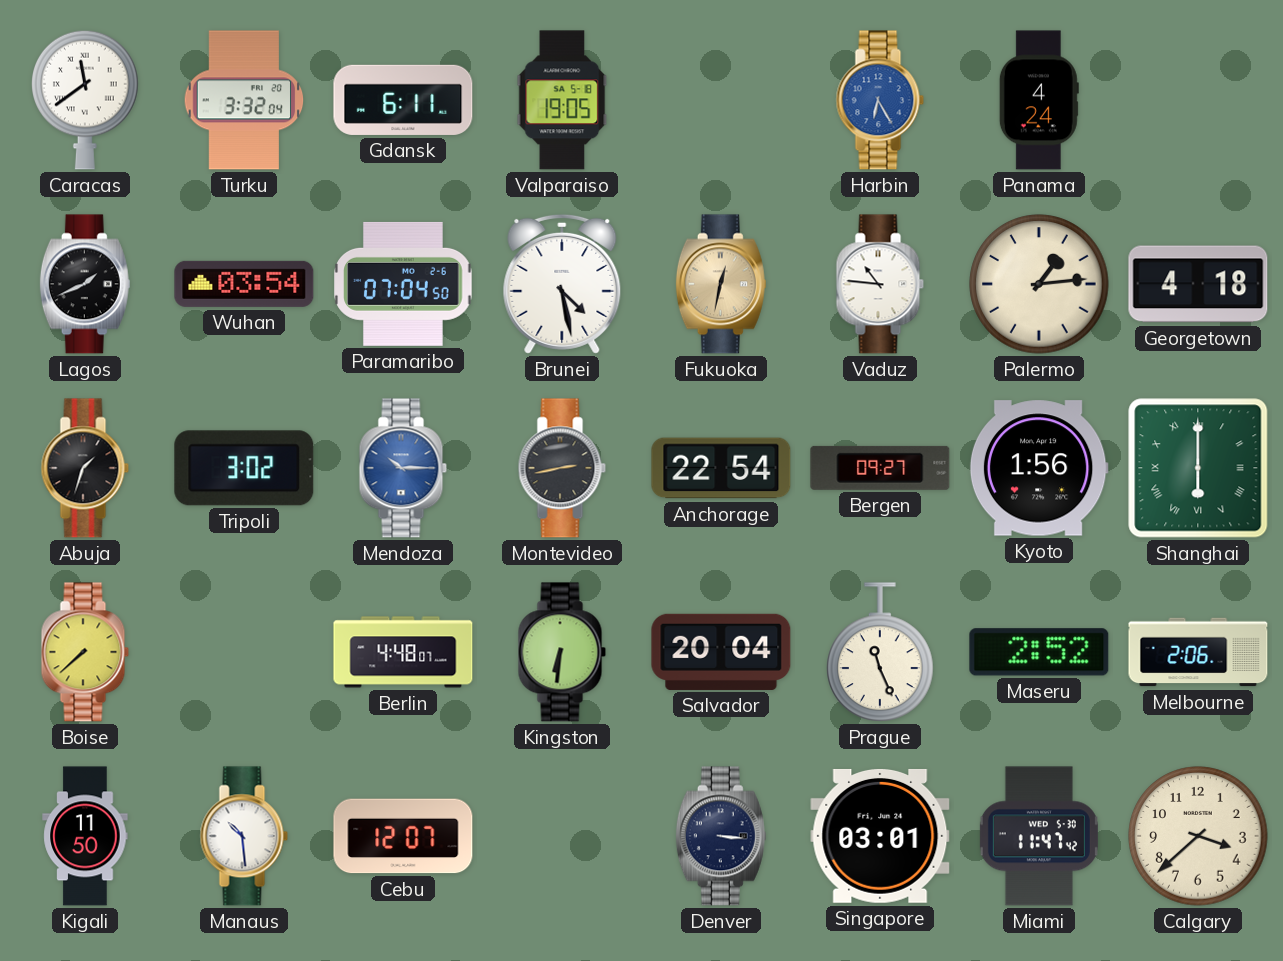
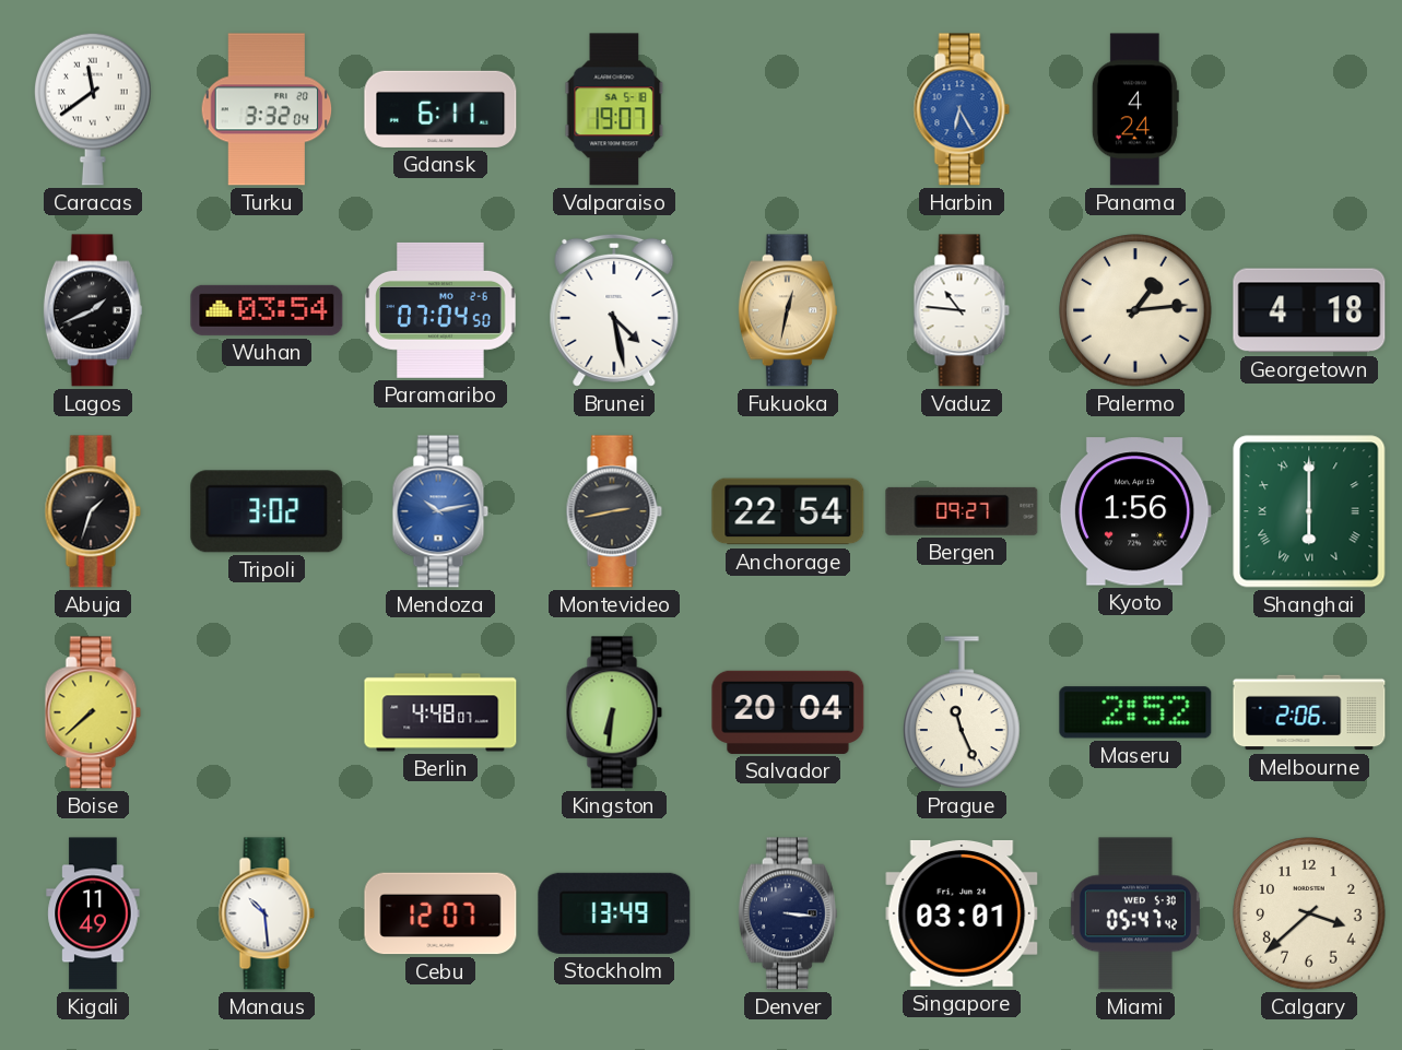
Valparaiso: 19:05 -> 19:07 (614, 109)
Mendoza: 10:15 -> 10:13 (440, 511)
Kigali: 11:50 -> 11:49 (93, 913)
Stockholm: none -> 13:49 (614, 913)
Miami: 11:47 -> 05:47 (1135, 913)
